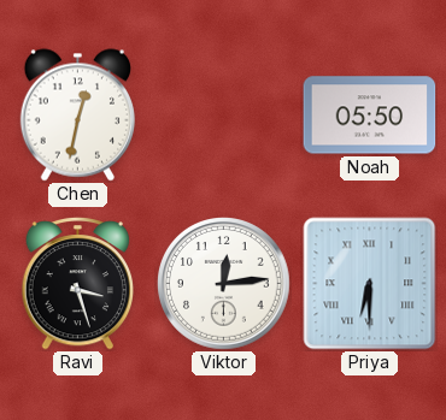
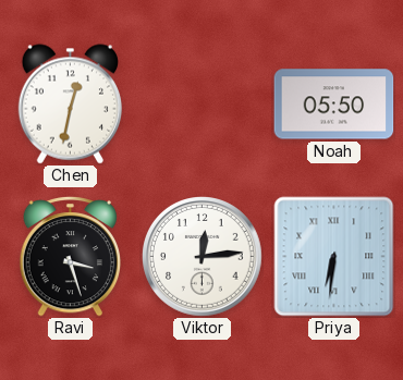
Priya: 6:30 -> 6:31 (334, 257)
